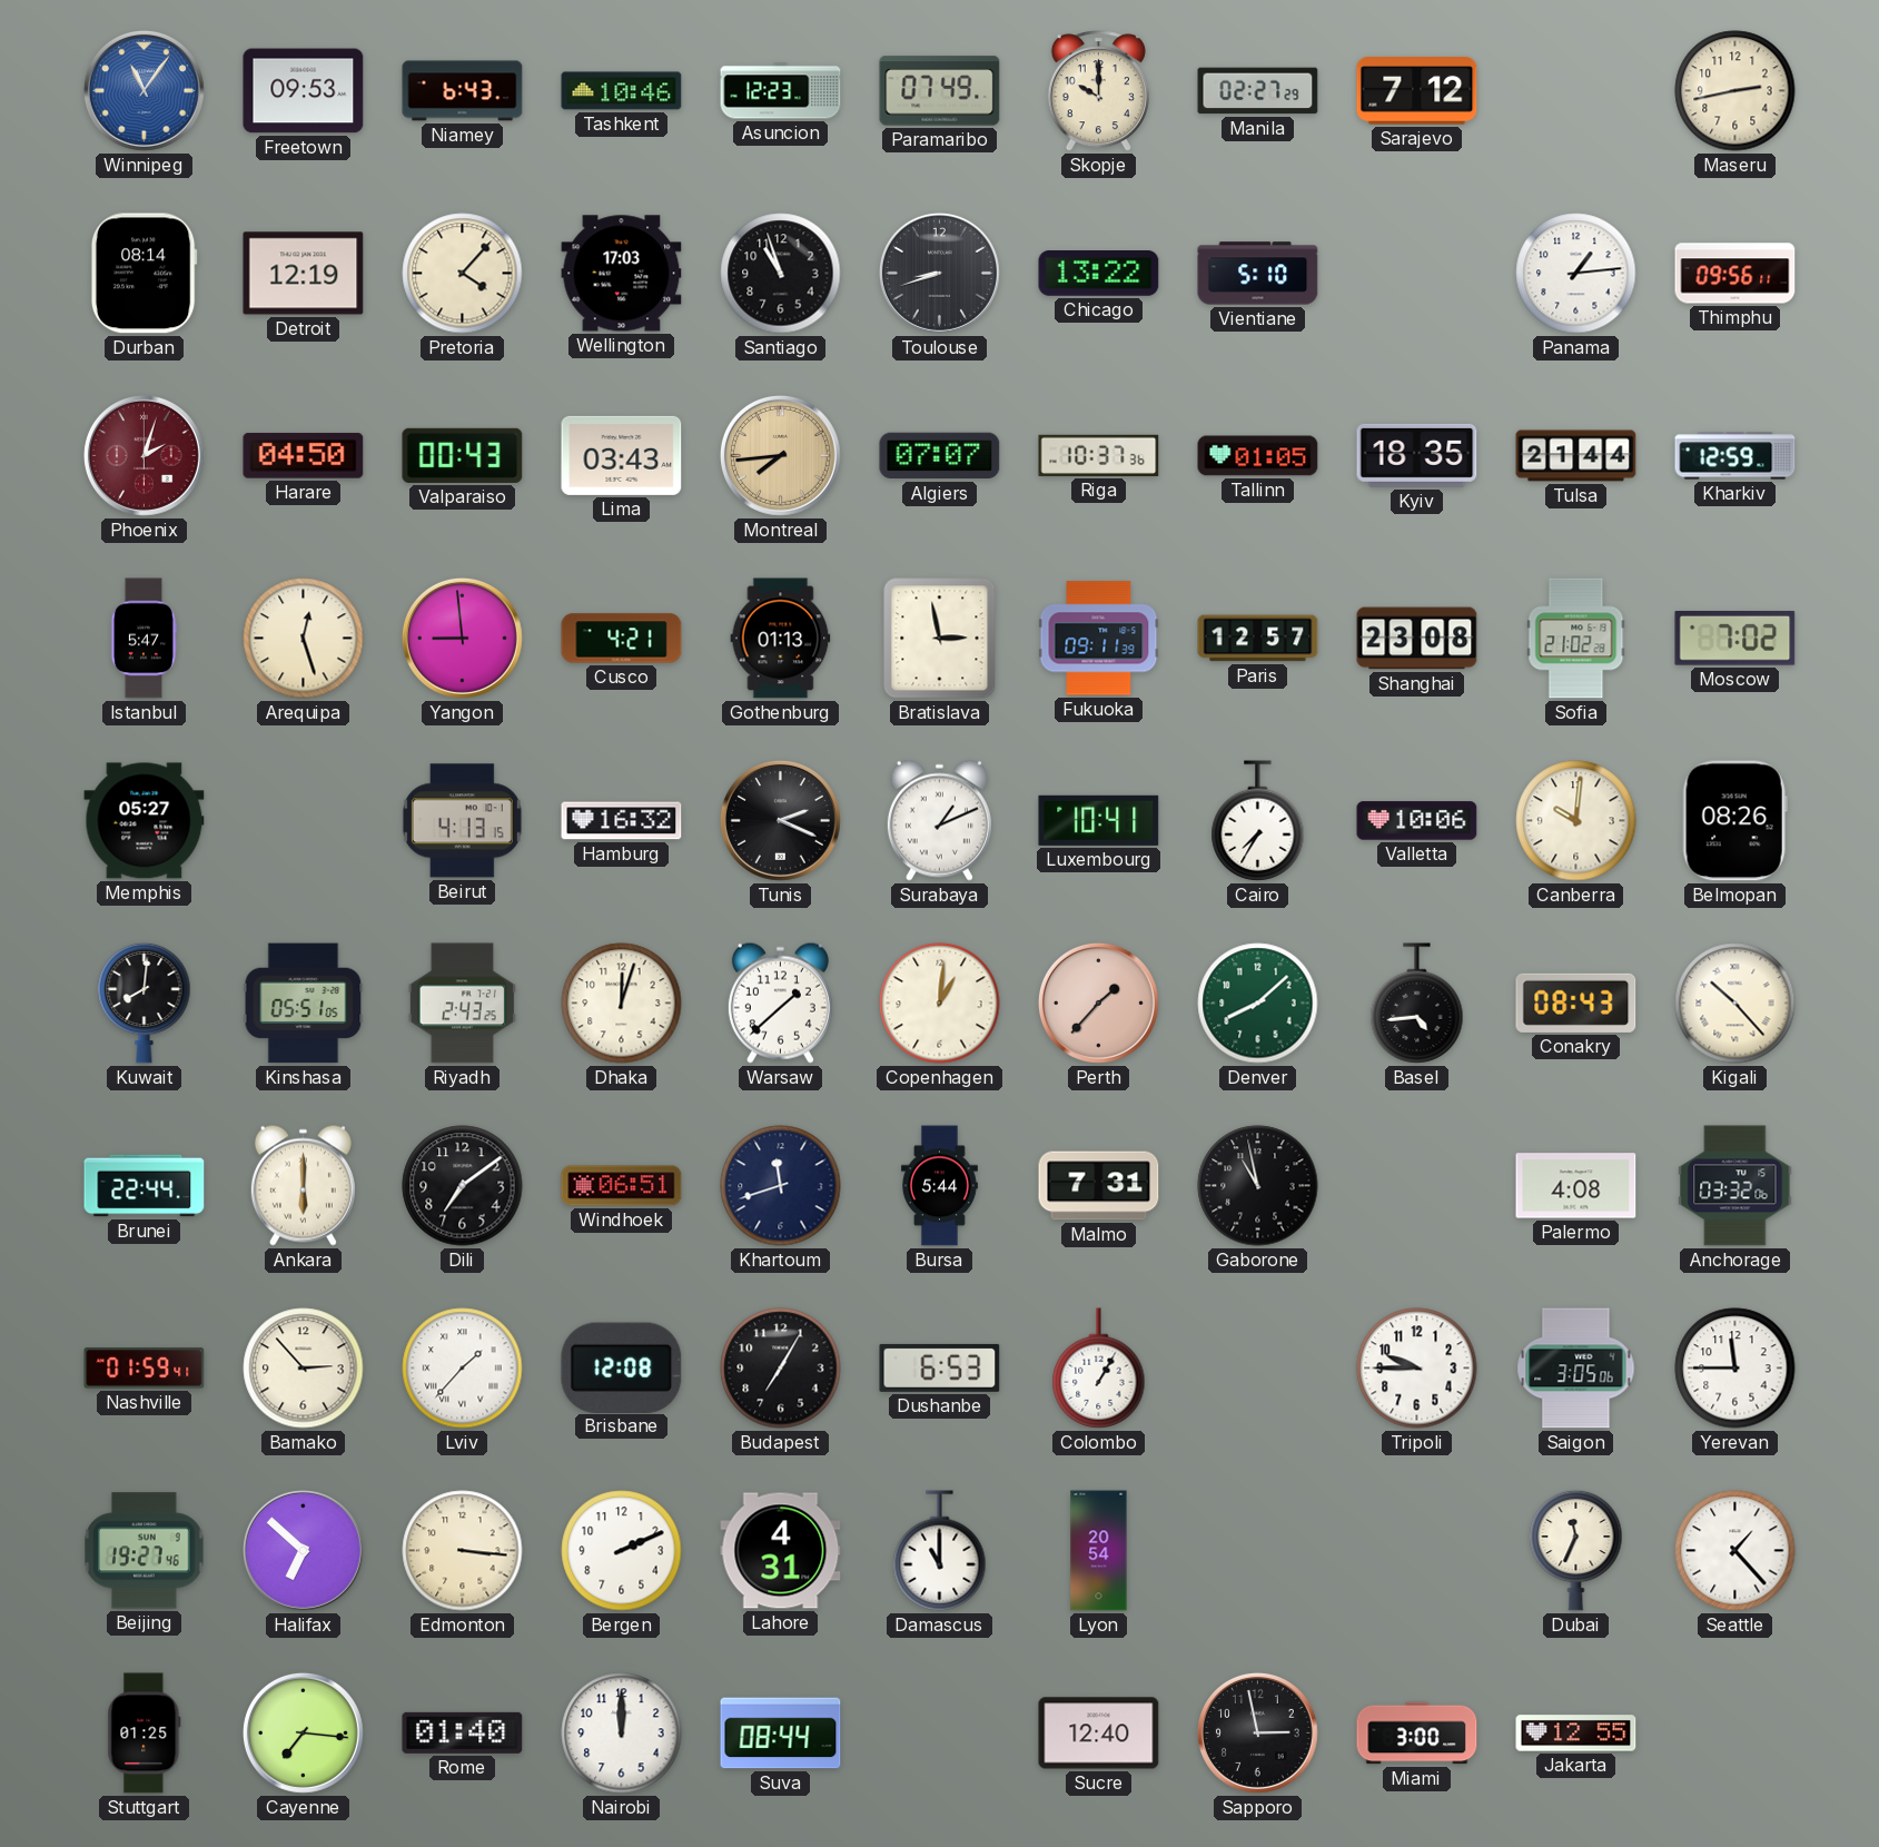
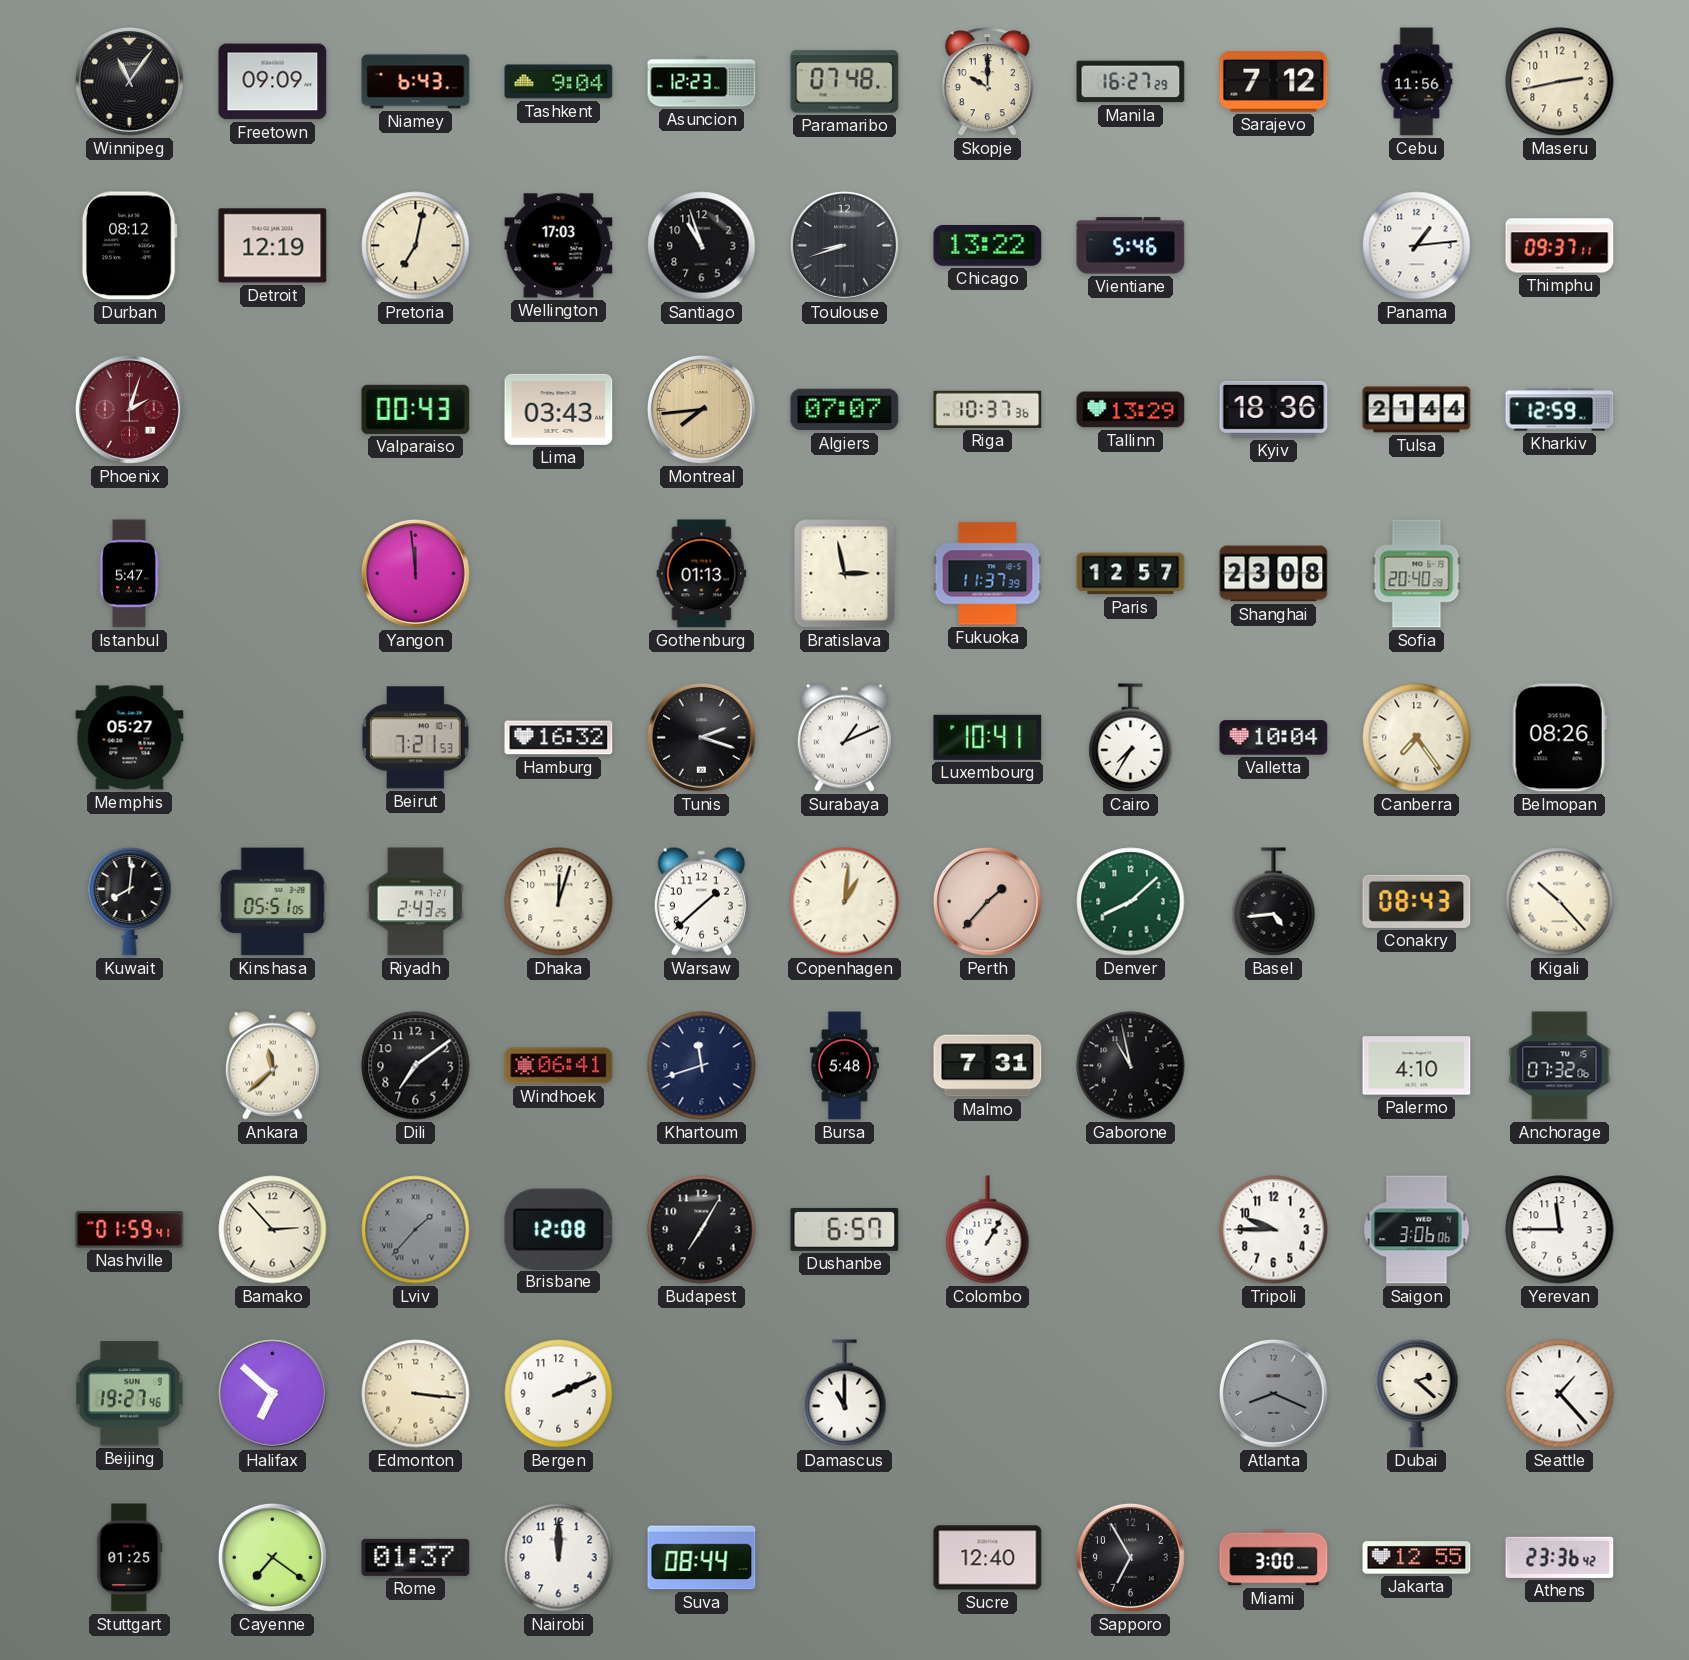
Winnipeg dial: blue -> black (129, 81)
Freetown: 09:53 -> 09:09 (273, 82)
Tashkent: 10:46 -> 9:04 (559, 82)
Paramaribo: 07:49 -> 07:48 (845, 82)
Manila: 02:27 -> 16:27 (1131, 82)
Cebu: none -> 11:56 (1417, 82)
Durban: 08:14 -> 08:12 (129, 246)
Pretoria: 4:07 -> 7:02 (416, 246)
Vientiane: 5:10 -> 5:46 (1131, 246)
Thimphu: 09:56 -> 09:37 (1560, 246)
Harare: 04:50 -> none (304, 456)
Tallinn: 01:05 -> 13:29 (1131, 410)
Kyiv: 18:35 -> 18:36 (1274, 409)
Arequipa: 12:27 -> none (304, 639)
Yangon: 8:59 -> 11:59 (415, 573)
Cusco: 4:21 -> none (622, 639)
Fukuoka: 09:11 -> 11:37 (988, 574)
Sofia: 21:02 -> 20:40 (1417, 574)
Moscow: 7:02 -> none (1735, 639)
Beirut: 4:13 -> 7:21 (415, 738)
Tunis: 2:19 -> 2:18 (701, 737)
Valletta: 10:06 -> 10:04 (1274, 738)
Canberra: 10:01 -> 7:24 (1417, 738)
Brunei: 22:44 -> none (145, 1186)
Ankara: 6:00 -> 11:38 (272, 1065)
Windhoek: 06:51 -> 06:41 (559, 1066)
Bursa: 5:44 -> 5:48 (844, 1066)
Palermo: 4:08 -> 4:10 (1417, 1066)
Anchorage: 03:32 -> 07:32 (1560, 1066)
Lviv dial: white -> grey (416, 1230)
Dushanbe: 6:53 -> 6:57 (845, 1229)
Saigon: 3:05 -> 3:06 (1417, 1230)
Lahore: 4:31 -> none (781, 1551)
Lyon: 20:54 -> none (1099, 1551)
Atlanta: none -> 8:19 (1273, 1393)
Dubai: 11:34 -> 2:22 (1417, 1393)
Cayenne: 7:16 -> 7:21 (272, 1557)
Rome: 01:40 -> 01:37 (416, 1557)
Sapporo: 2:58 -> 6:55 (1130, 1557)
Athens: none -> 23:36 (1560, 1557)
